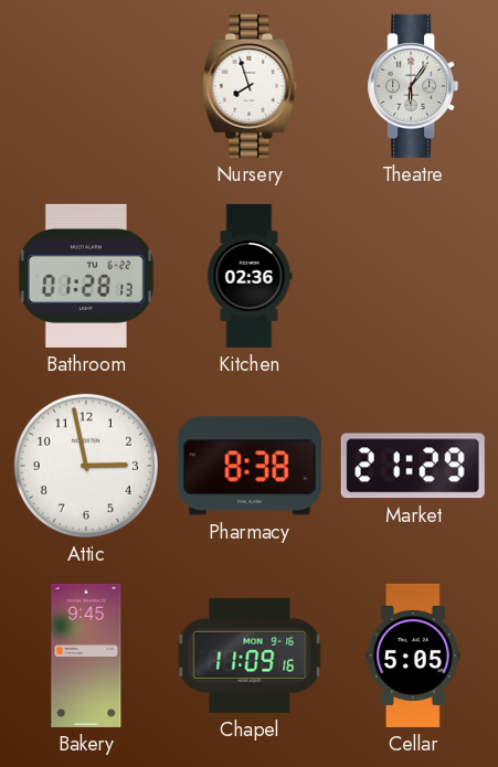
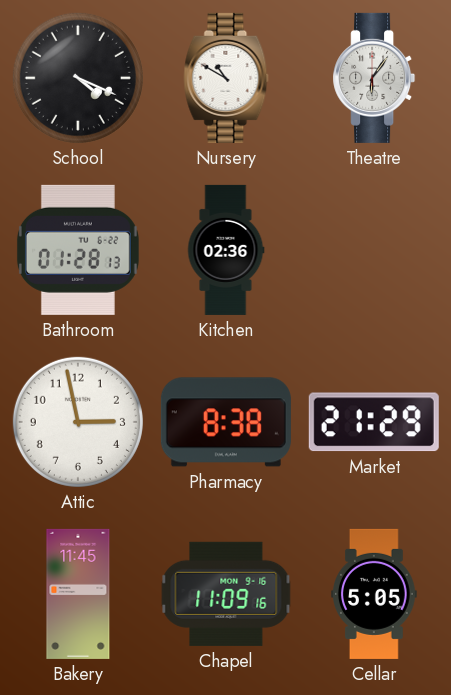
School: none -> 4:19 (78, 78)
Nursery: 7:57 -> 10:50 (226, 78)
Bakery: 9:45 -> 11:45 (78, 594)
